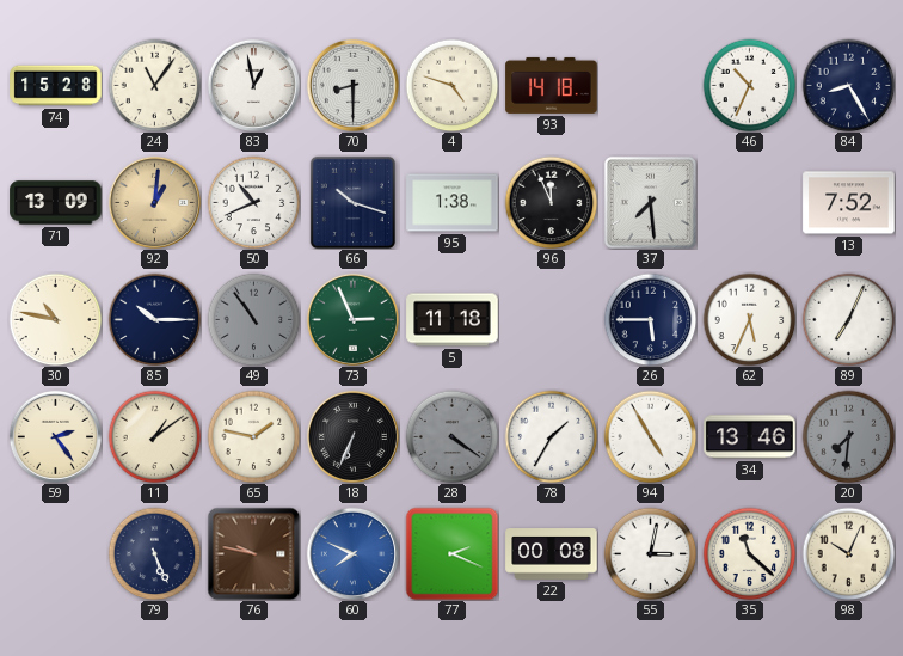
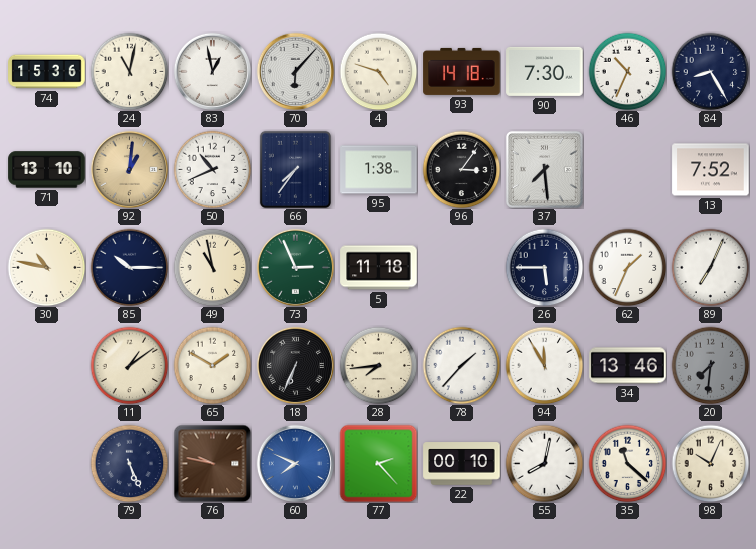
74: 15:28 -> 15:36 (47, 72)
24: 11:06 -> 11:02 (129, 71)
70: 8:30 -> 6:07 (295, 71)
90: none -> 7:30 (545, 71)
71: 13:09 -> 13:10 (47, 170)
66: 10:18 -> 7:36 (295, 169)
96: 11:56 -> 3:06 (461, 169)
49: 10:54 -> 10:58 (212, 267)
49 dial: grey -> cream (212, 267)
62: 5:34 -> 1:34 (627, 267)
59: 2:24 -> none (55, 436)
65: 1:47 -> 1:50 (212, 365)
28: 4:21 -> 7:44 (378, 365)
28 dial: grey -> cream (378, 365)
78: 1:35 -> 1:37 (461, 365)
94: 4:55 -> 11:55 (544, 365)
77: 2:19 -> 2:23 (378, 463)
22: 00:08 -> 00:10 (462, 464)
55: 3:02 -> 8:02 (544, 463)
